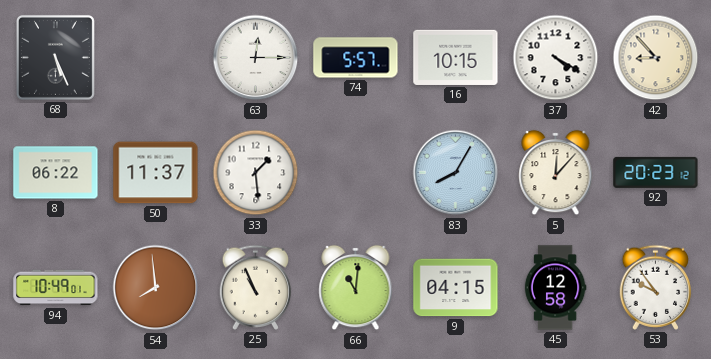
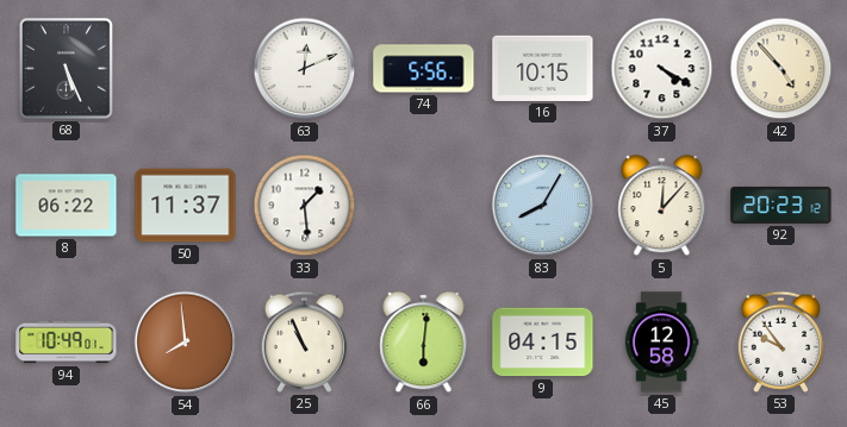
63: 12:15 -> 12:11 (305, 69)
74: 5:57 -> 5:56 (424, 69)
42: 8:53 -> 4:53 (781, 69)
66: 11:01 -> 6:01 (424, 343)
